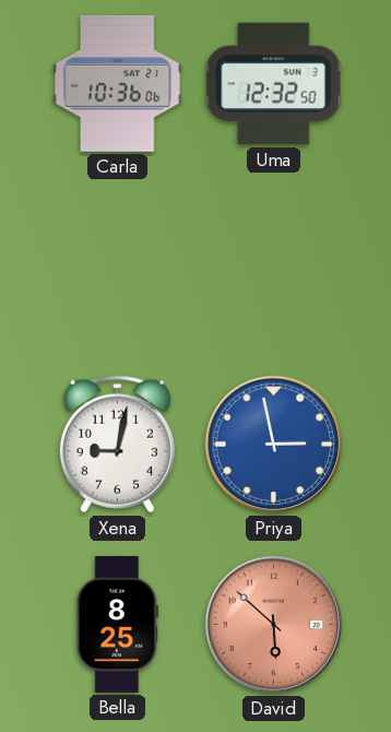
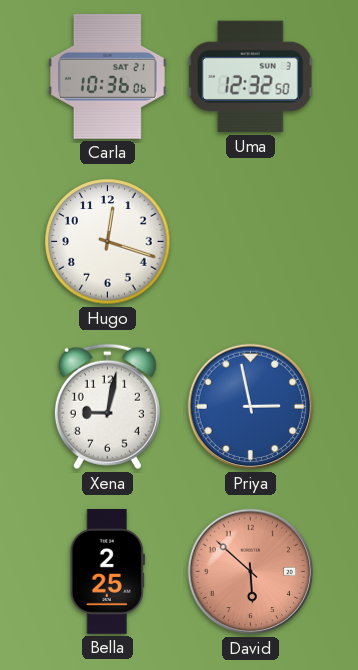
Hugo: none -> 12:18 (108, 242)
Bella: 8:25 -> 2:25 (107, 572)
